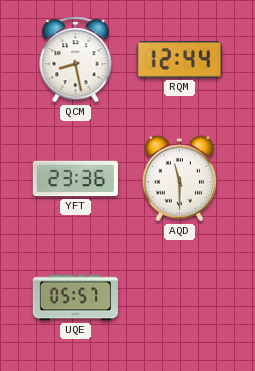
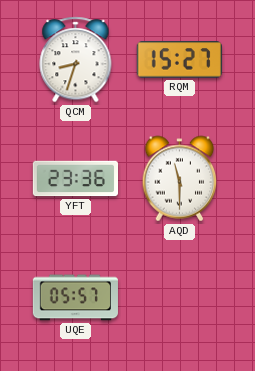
QCM: 8:28 -> 8:33 (76, 60)
RQM: 12:44 -> 15:27 (179, 60)
